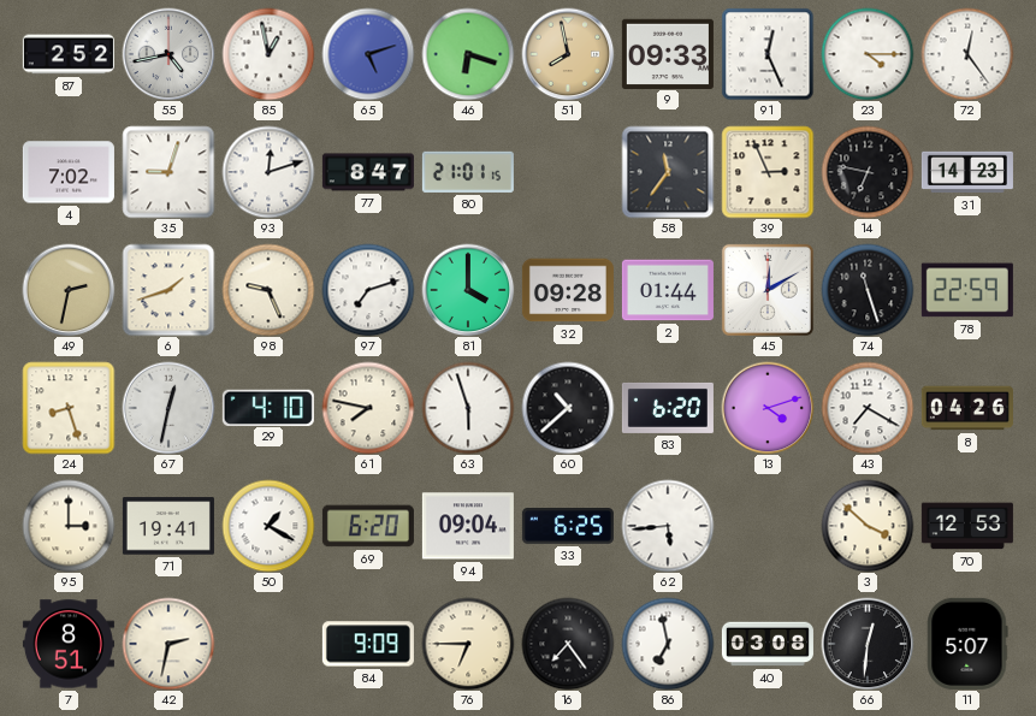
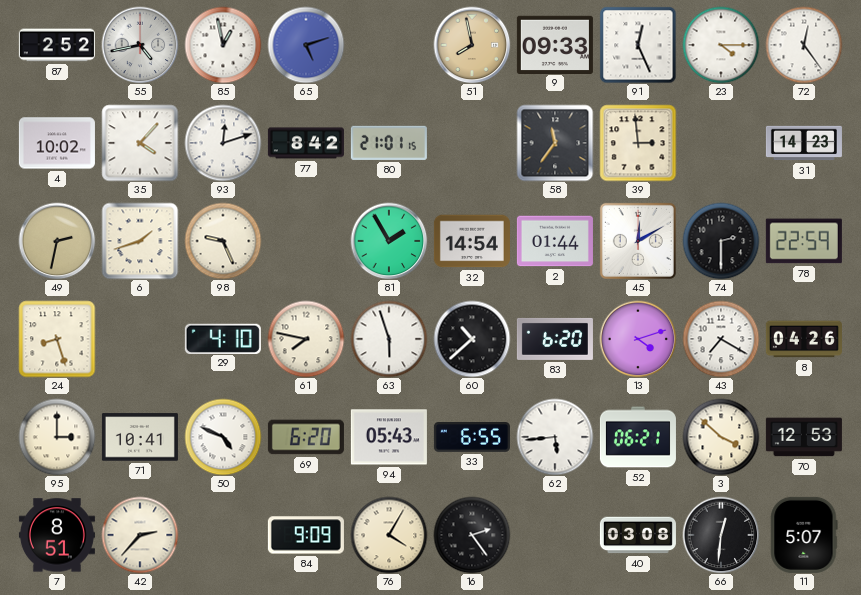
46: 6:18 -> none (468, 54)
4: 7:02 -> 10:02 (57, 143)
35: 9:03 -> 4:07 (140, 143)
77: 8:47 -> 8:42 (306, 143)
39: 2:56 -> 2:59 (638, 143)
14: 6:47 -> none (868, 172)
97: 7:12 -> none (368, 290)
81: 4:00 -> 1:55 (389, 241)
32: 09:28 -> 14:54 (472, 241)
74: 11:27 -> 2:30 (721, 241)
67: 12:32 -> none (168, 408)
71: 19:41 -> 10:41 (140, 437)
50: 1:20 -> 4:49 (223, 437)
94: 09:04 -> 05:43 (389, 437)
33: 6:25 -> 6:55 (472, 438)
52: none -> 06:21 (638, 437)
42: 2:32 -> 2:37 (140, 535)
76: 6:45 -> 4:05 (389, 535)
16: 7:24 -> 2:24 (472, 535)
86: 6:58 -> none (668, 644)
